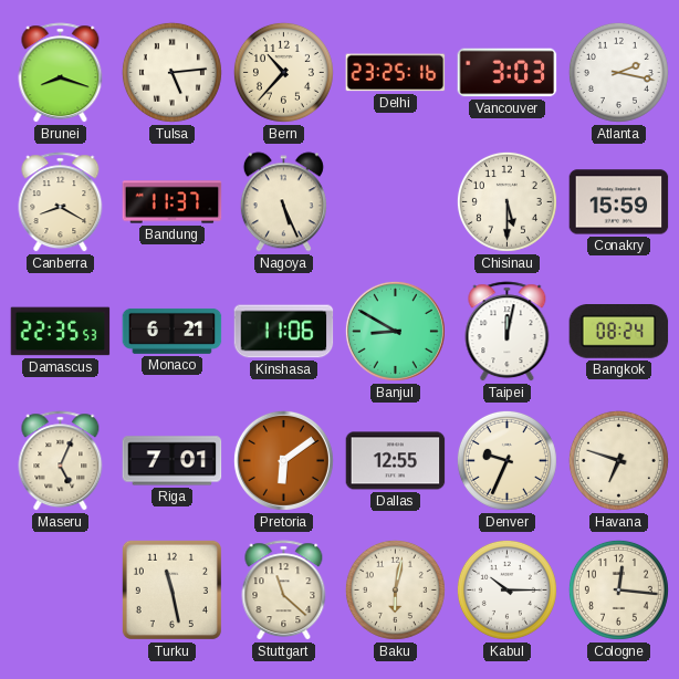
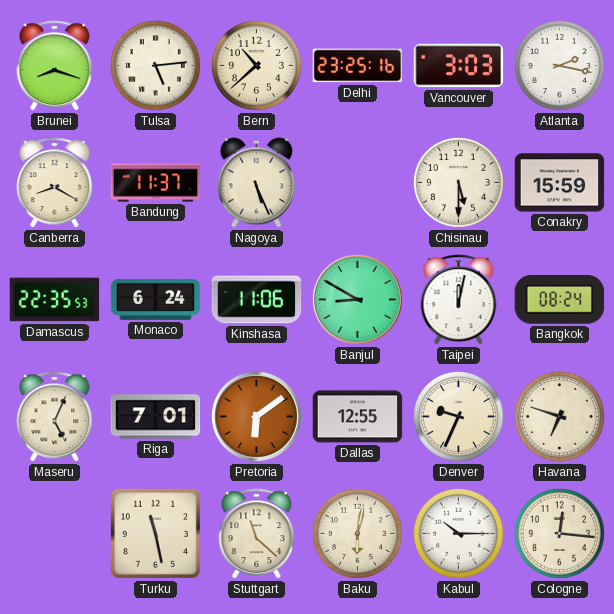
Bern: 10:37 -> 10:38 (256, 65)
Monaco: 6:21 -> 6:24 (156, 299)
